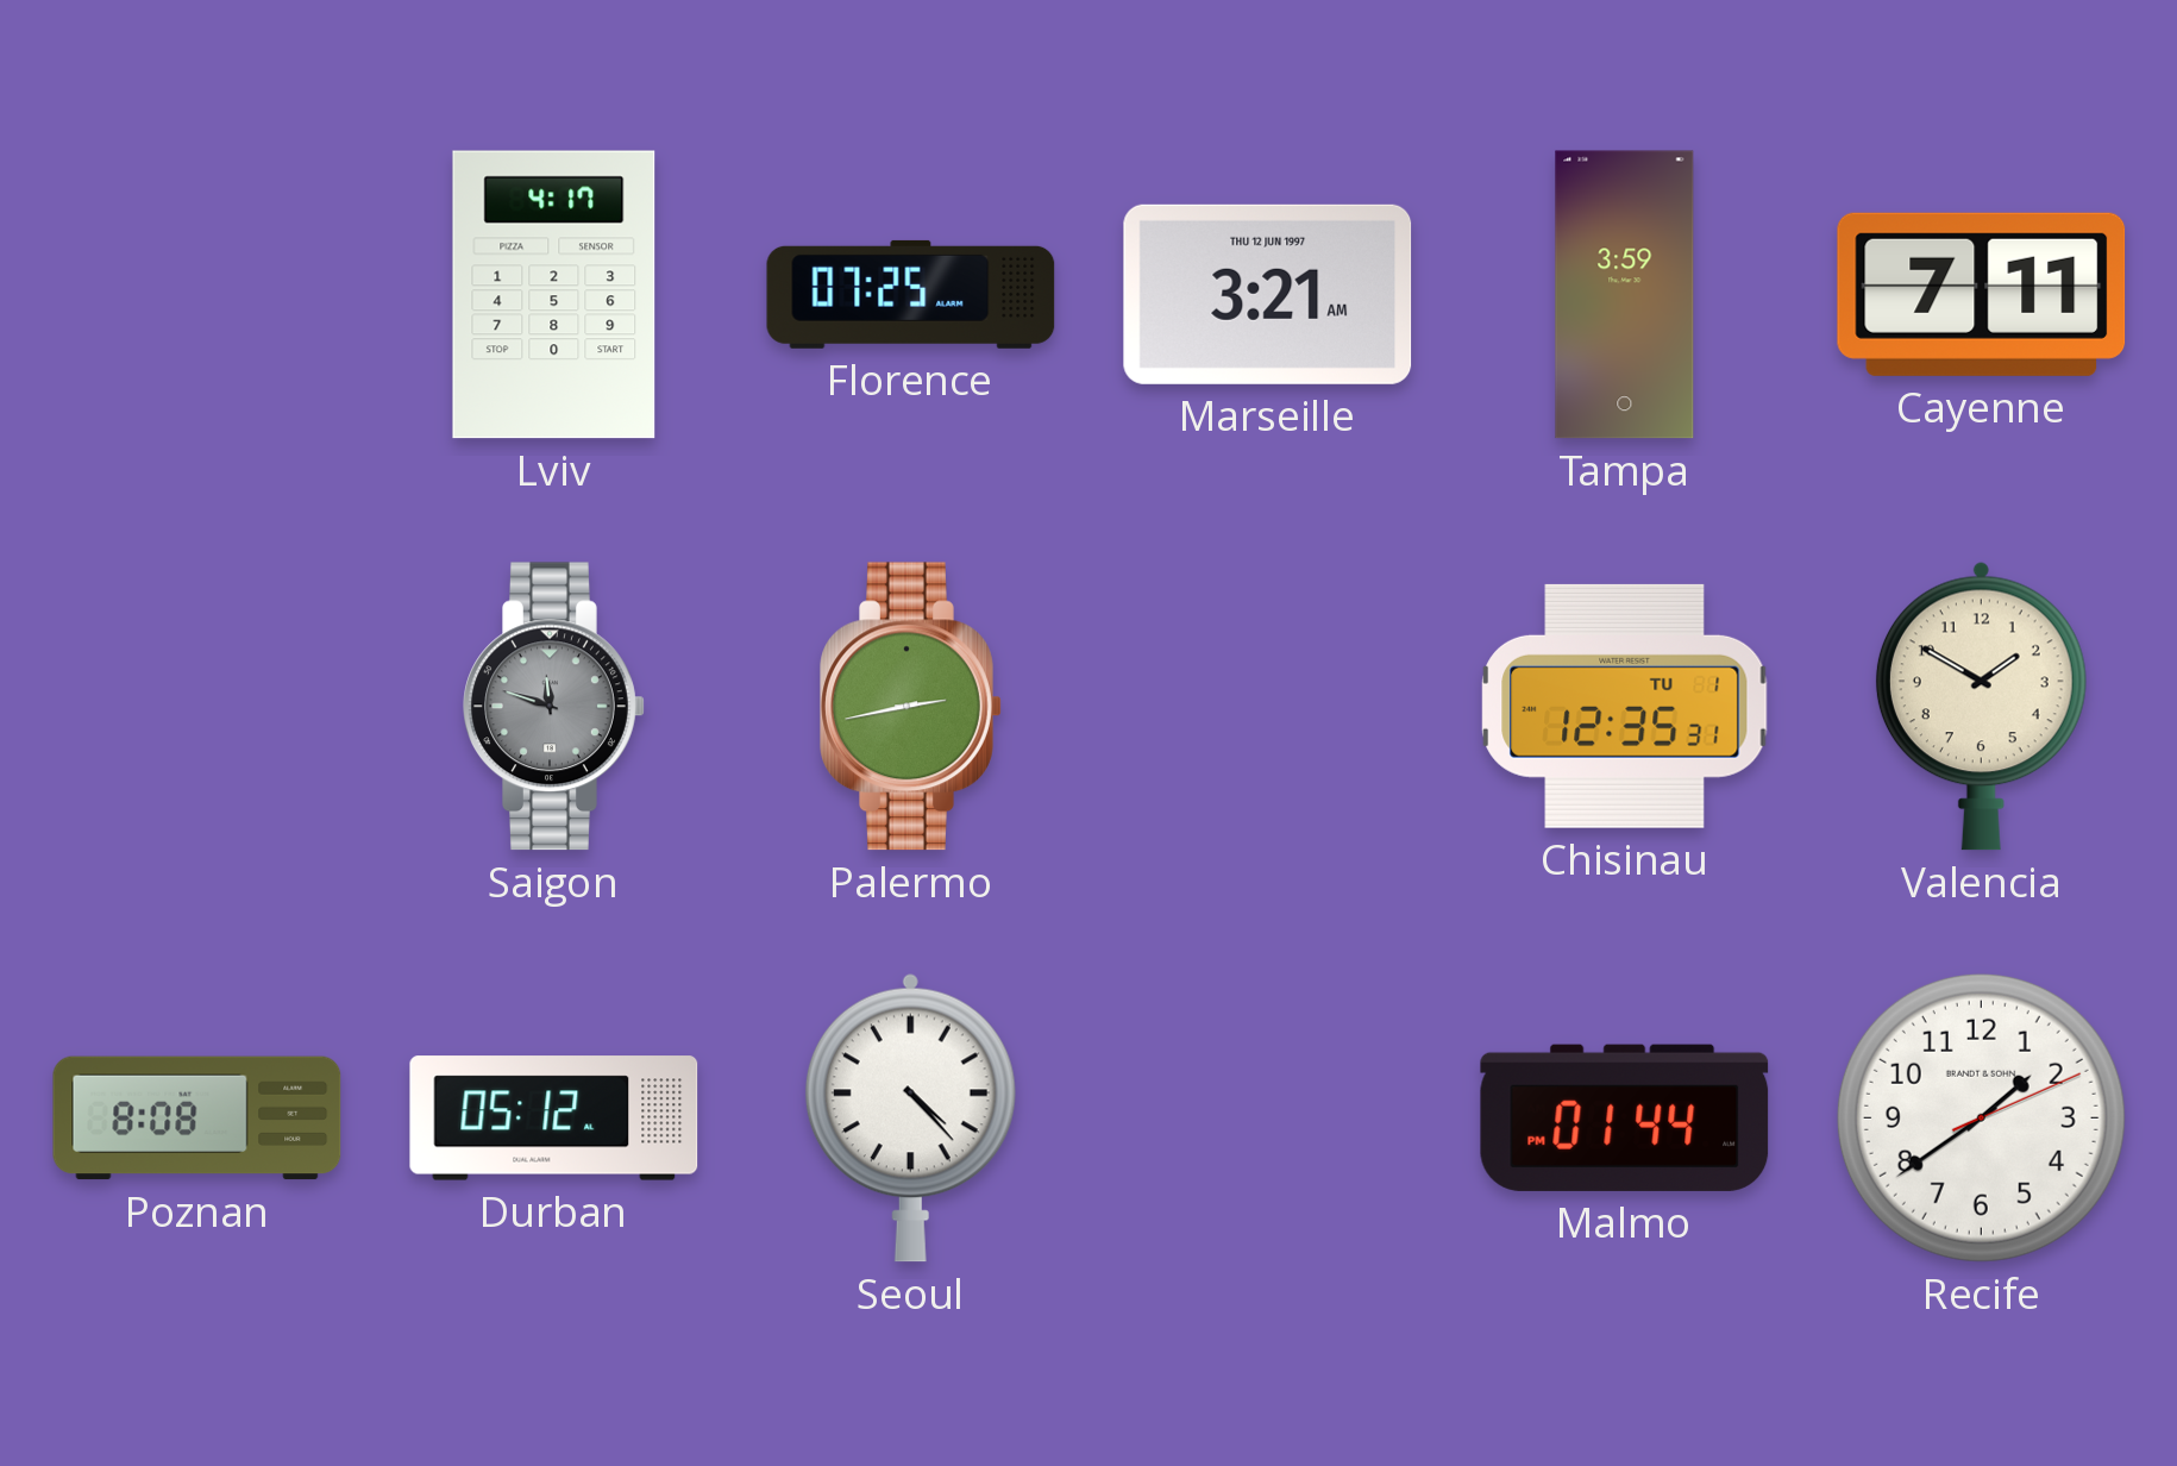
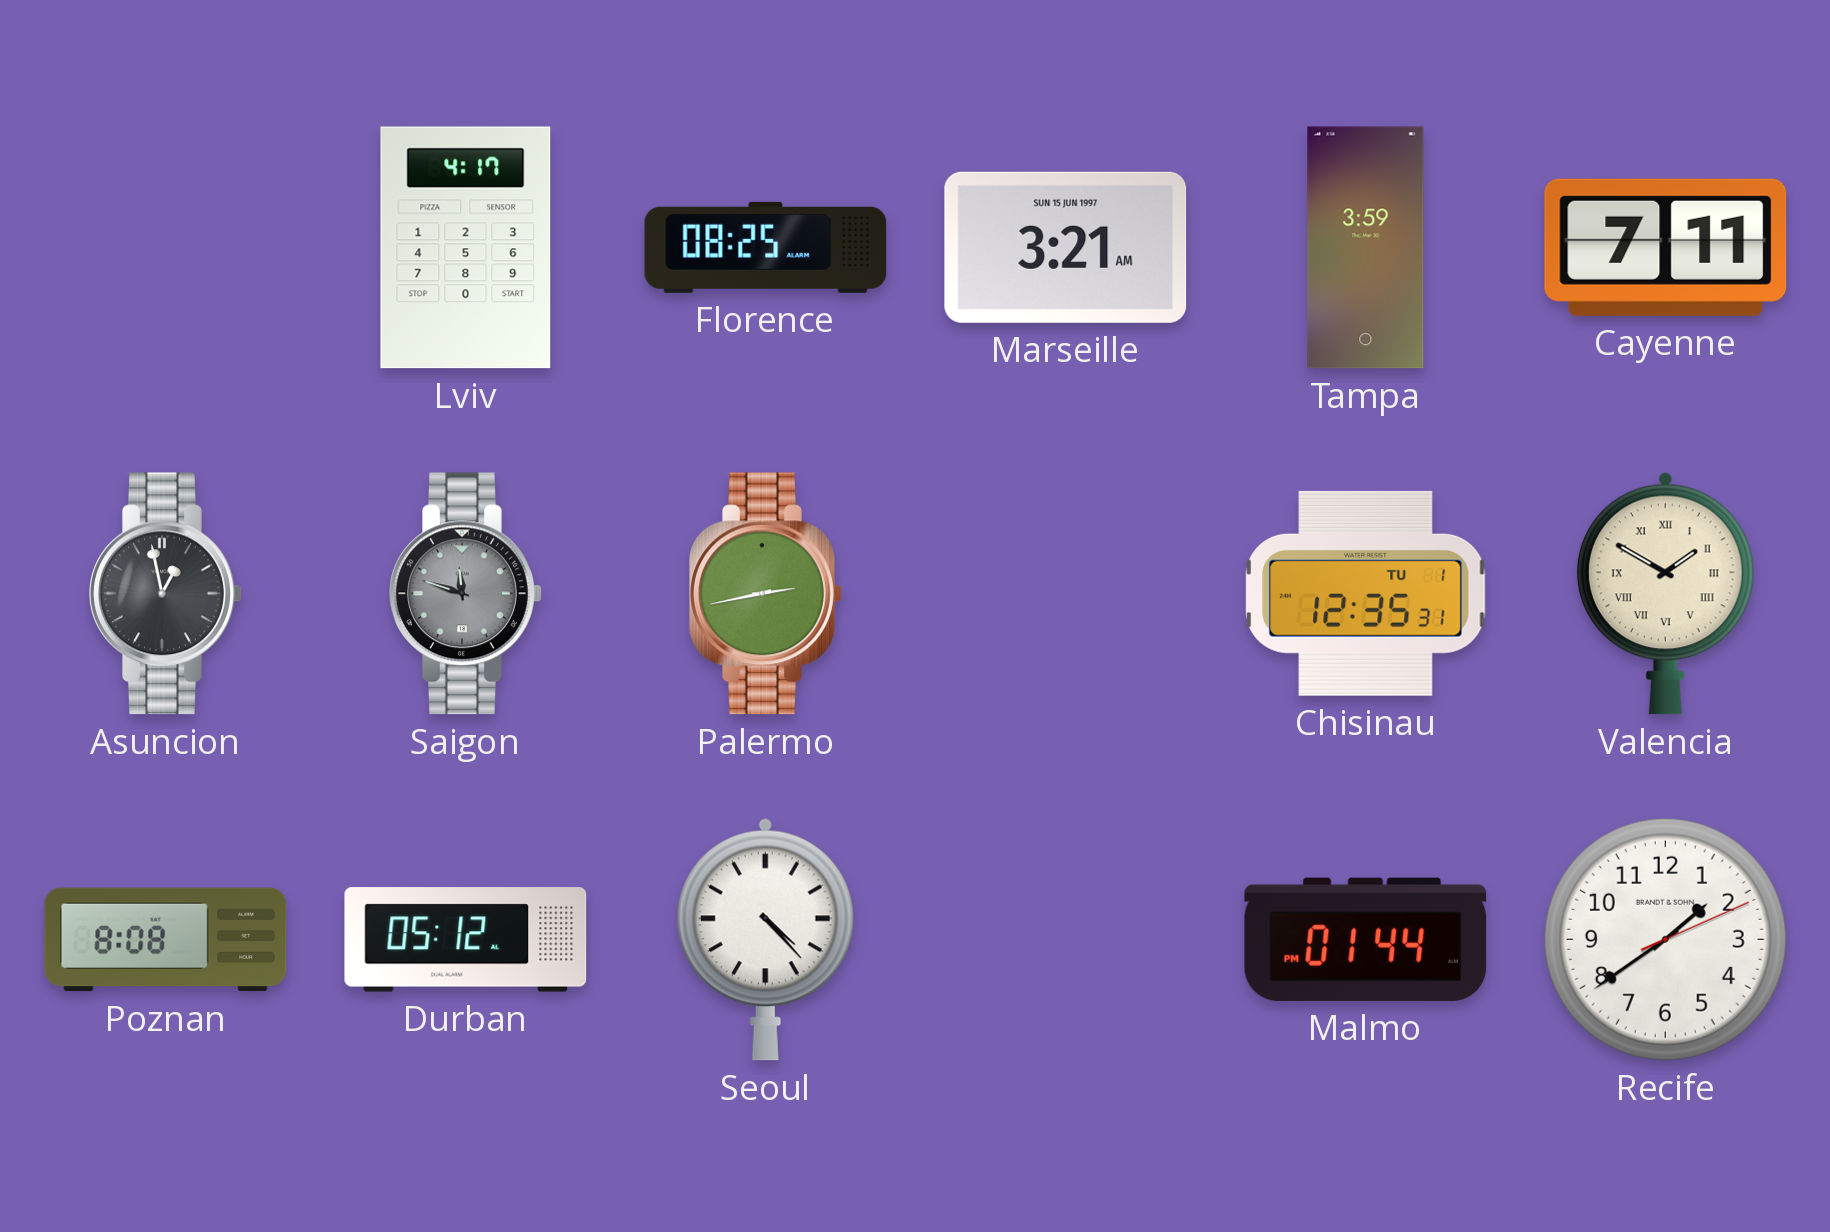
Florence: 07:25 -> 08:25 (766, 247)
Marseille date: THU 12 JUN 1997 -> SUN 15 JUN 1997 (1066, 247)
Asuncion: none -> 12:58 (166, 594)
Valencia numerals: Arabic -> Roman (1665, 593)
